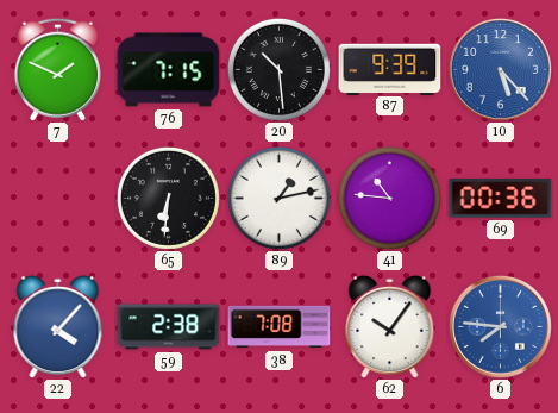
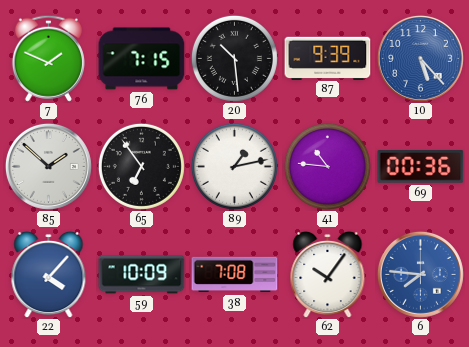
85: none -> 1:52 (48, 166)
65: 6:31 -> 6:54 (141, 166)
59: 2:38 -> 10:09 (142, 275)
